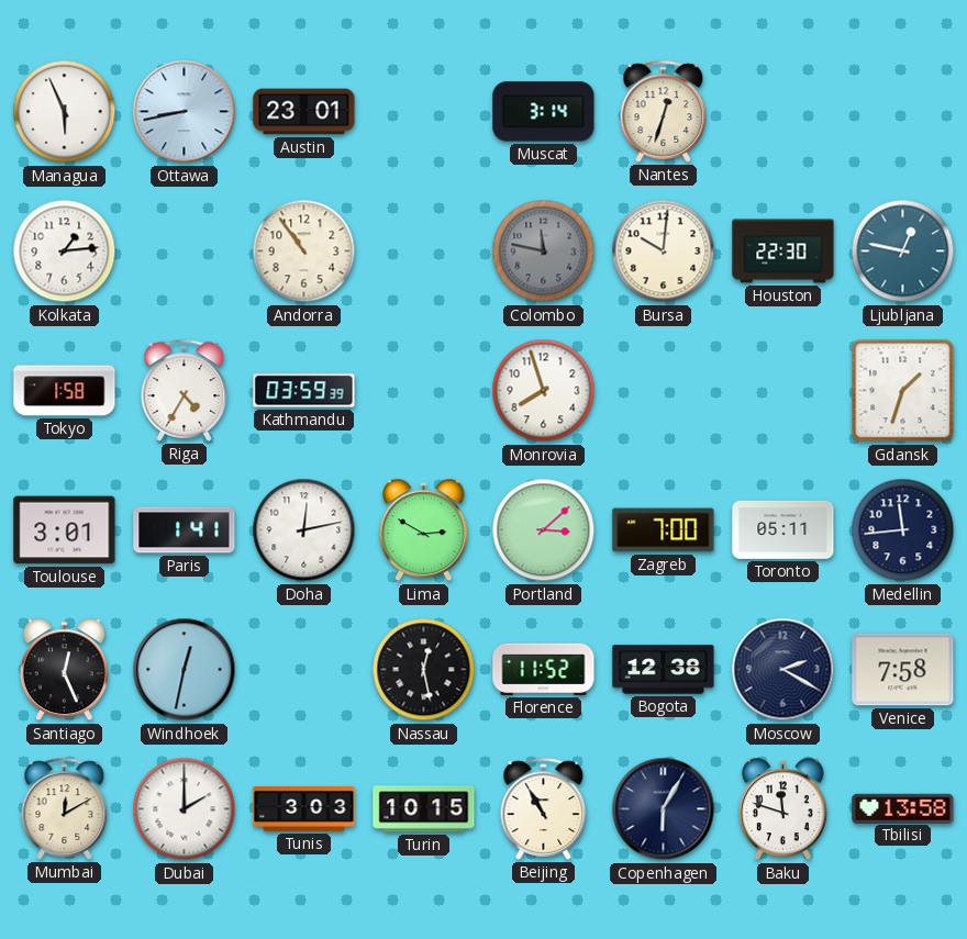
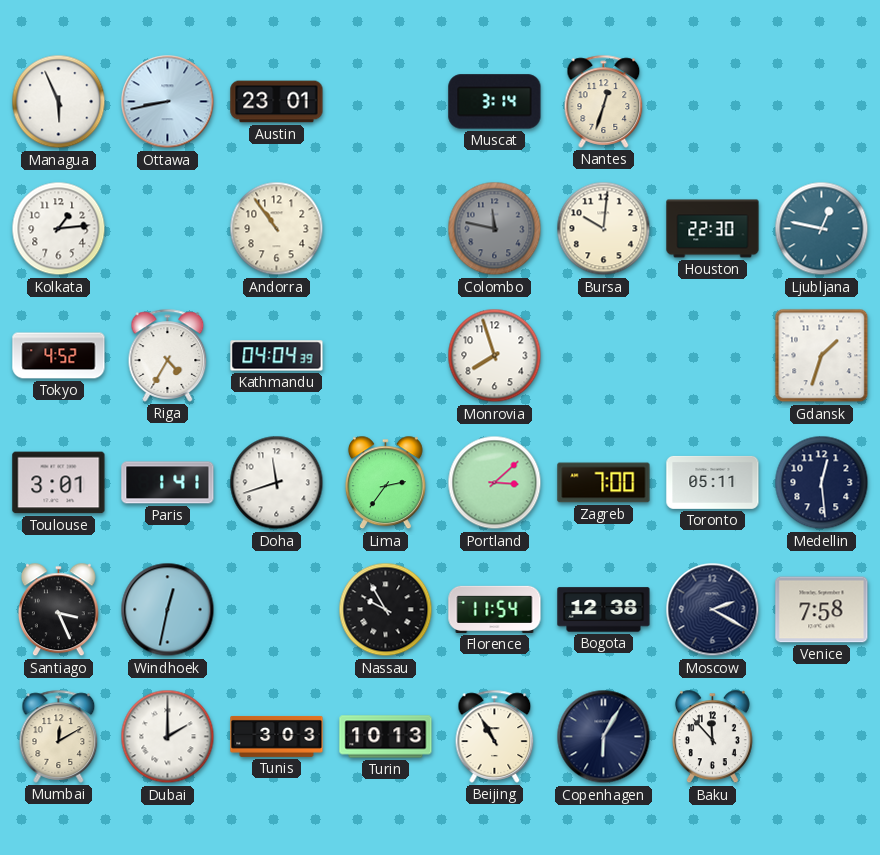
Tokyo: 1:58 -> 4:52 (59, 356)
Kathmandu: 03:59 -> 04:04 (277, 356)
Doha: 12:13 -> 11:42 (277, 483)
Lima: 2:50 -> 2:36 (385, 483)
Medellin: 11:44 -> 12:29 (822, 483)
Santiago: 12:26 -> 3:26 (58, 610)
Nassau: 12:28 -> 9:55 (386, 610)
Florence: 11:52 -> 11:54 (495, 609)
Turin: 10:15 -> 10:13 (386, 737)
Baku: 11:48 -> 11:53 (712, 737)
Tbilisi: 13:58 -> none (903, 808)
